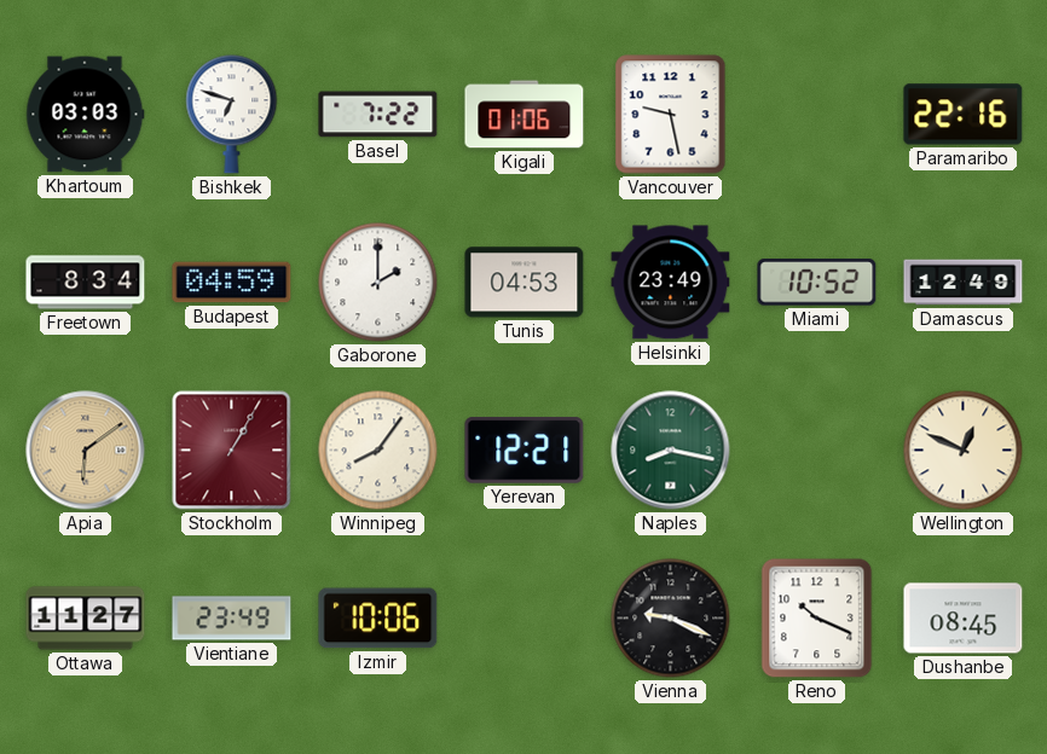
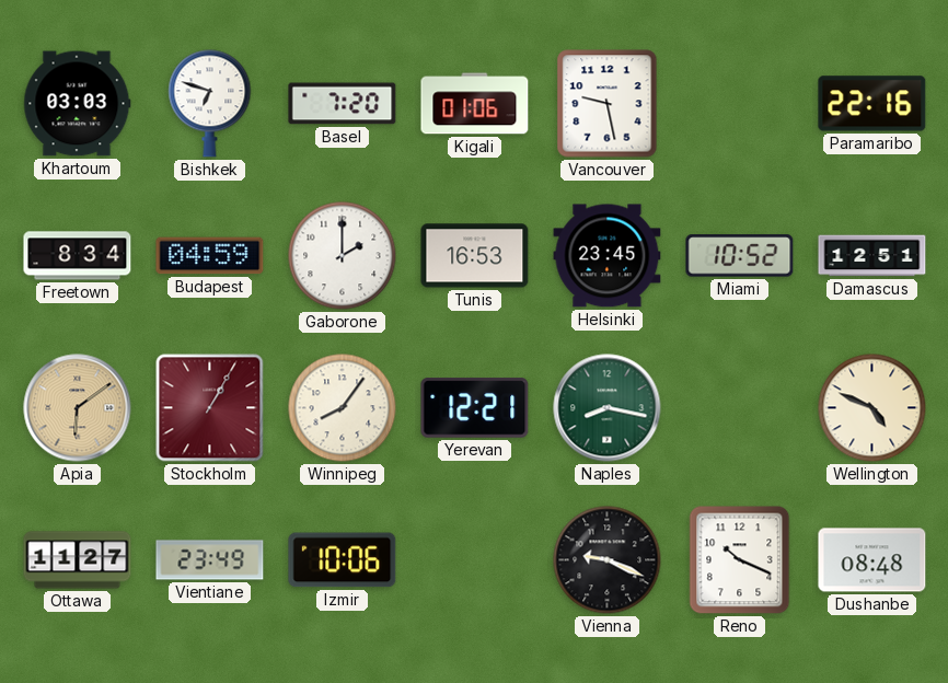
Basel: 7:22 -> 7:20 (343, 104)
Tunis: 04:53 -> 16:53 (475, 256)
Helsinki: 23:49 -> 23:45 (608, 256)
Damascus: 12:49 -> 12:51 (872, 256)
Wellington: 12:49 -> 4:49 (872, 408)
Dushanbe: 08:45 -> 08:48 (872, 560)
